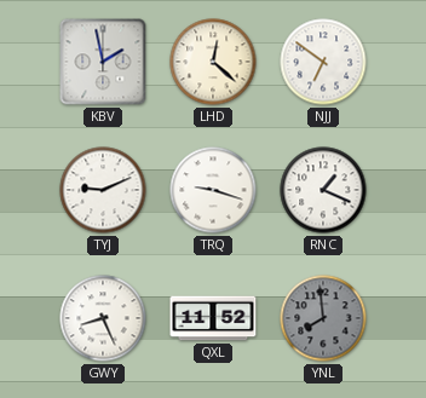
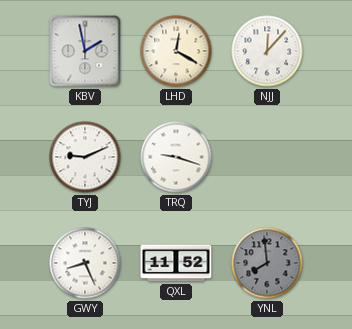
LHD: 12:22 -> 12:20 (176, 51)
NJJ: 6:51 -> 12:07 (267, 51)
RNC: 1:19 -> none (323, 190)
